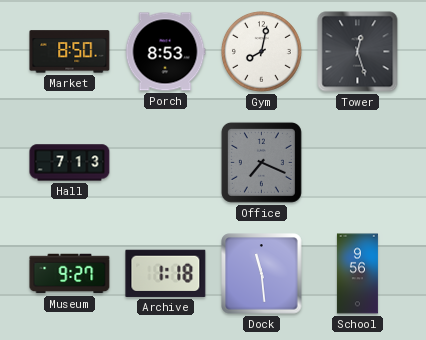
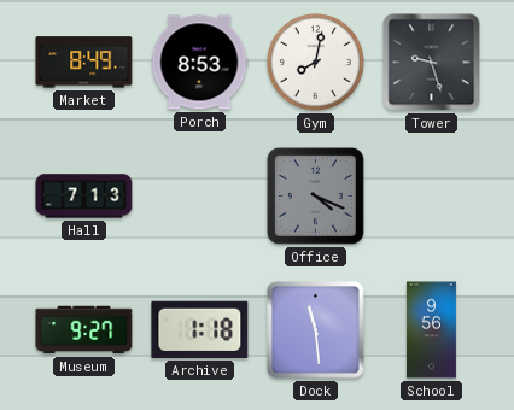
Market: 8:50 -> 8:49 (84, 63)
Tower: 12:27 -> 9:27 (432, 63)
Office: 7:19 -> 4:19 (315, 195)
